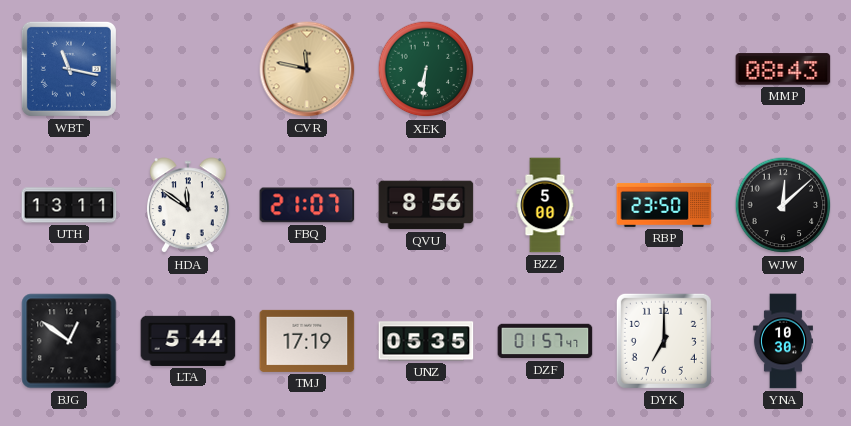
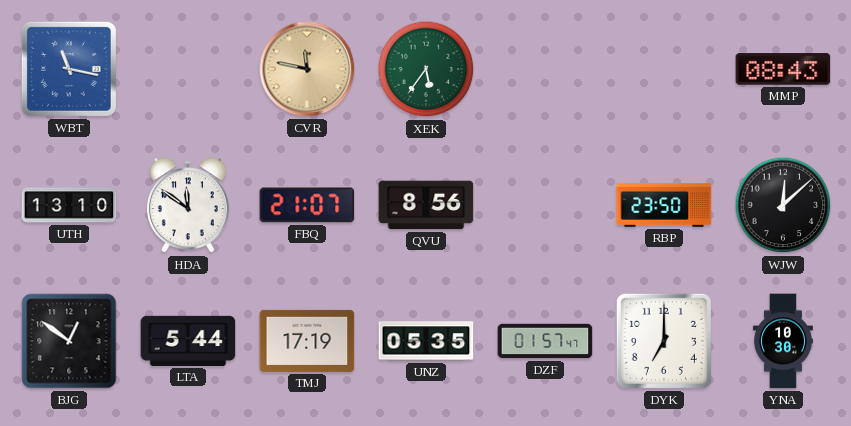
XEK: 6:31 -> 5:36 (426, 69)
UTH: 13:11 -> 13:10 (69, 205)
BZZ: 5:00 -> none (545, 205)
